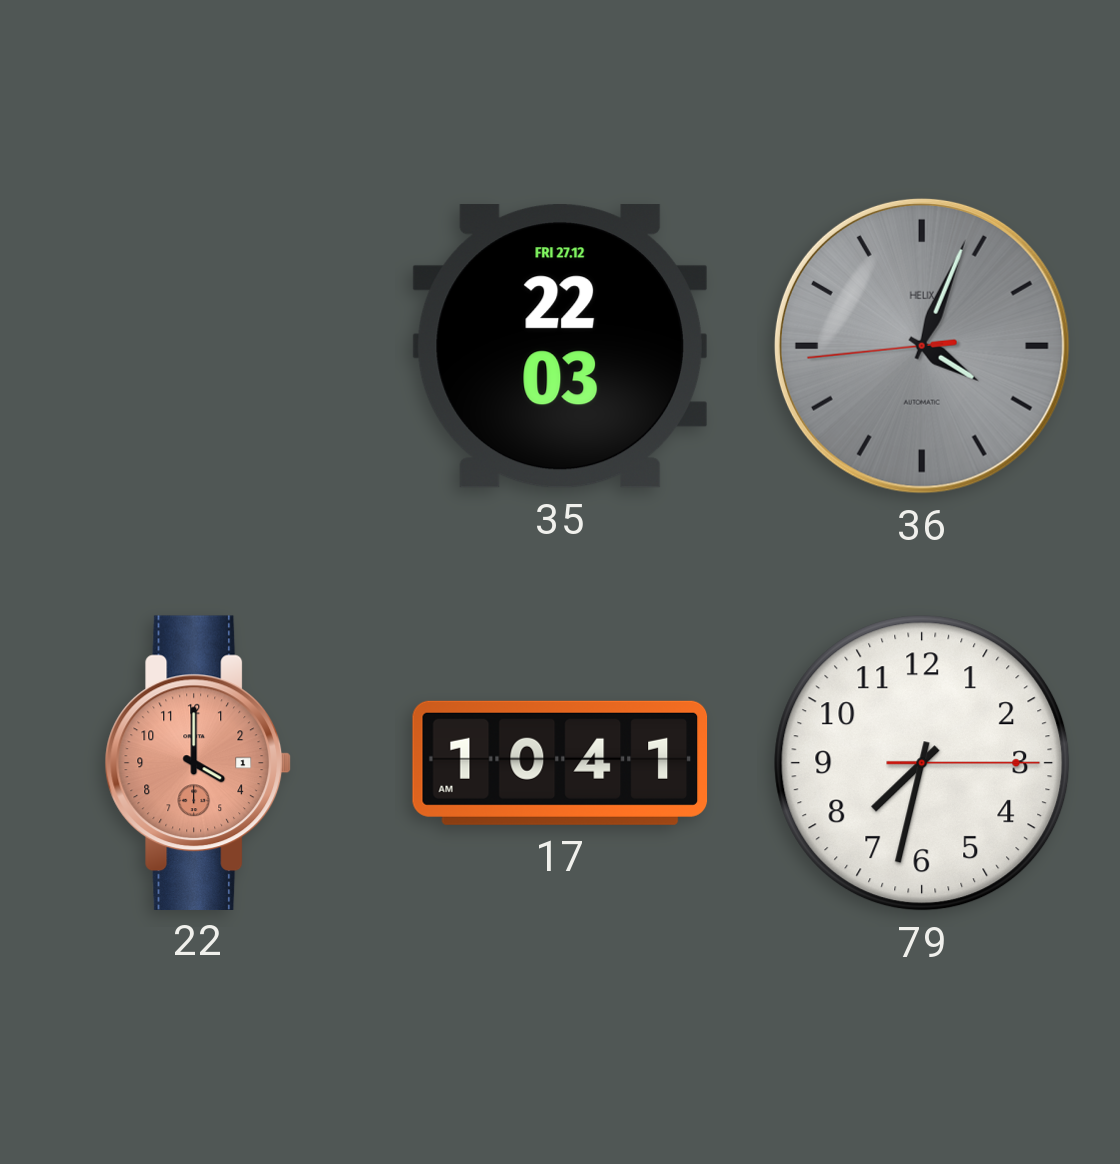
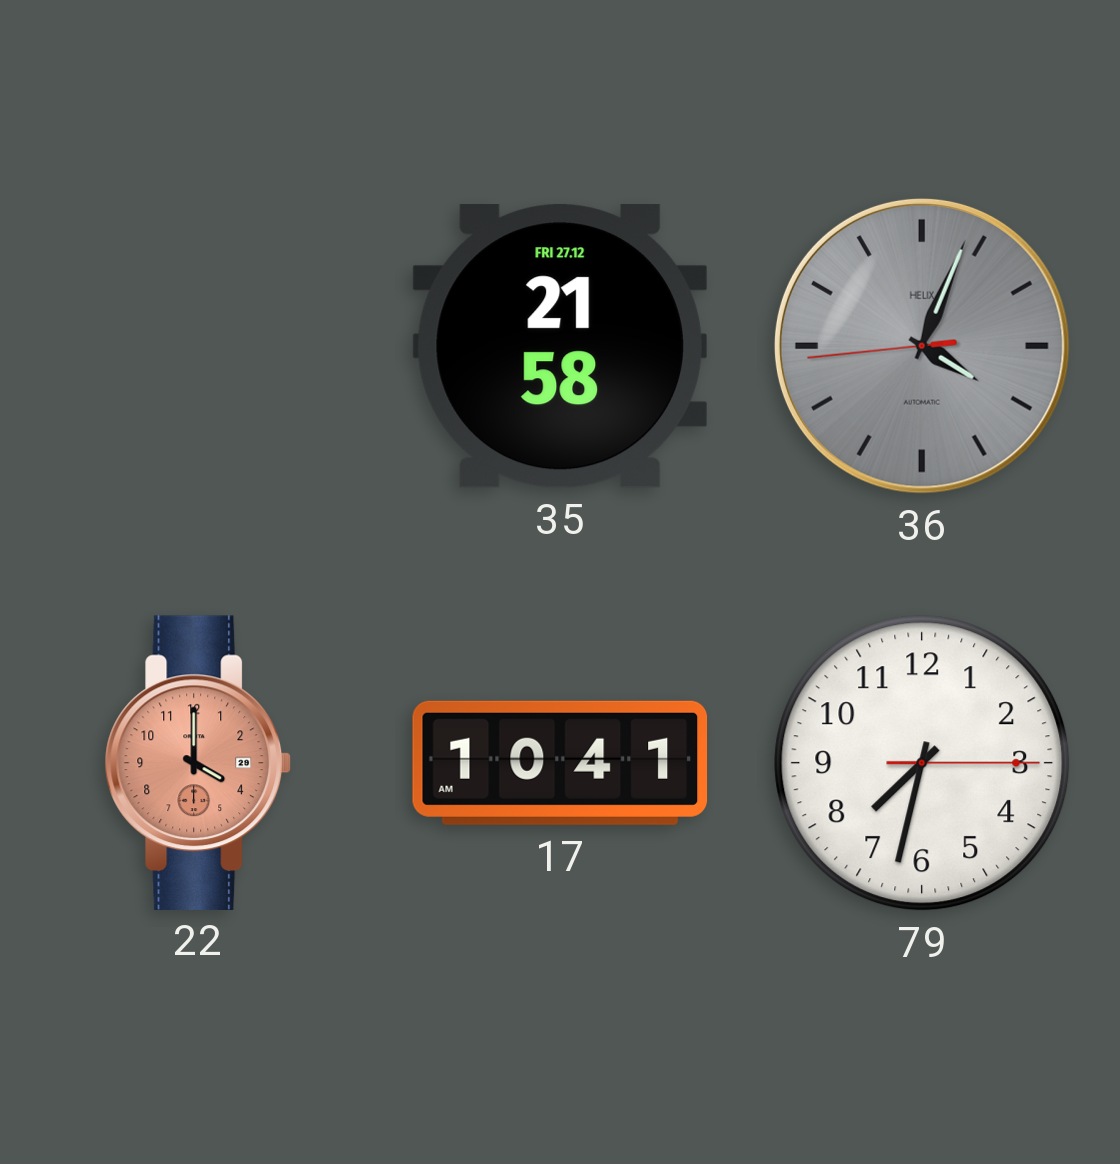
35: 22:03 -> 21:58 (560, 346)
22 date: 1 -> 29 (198, 762)
